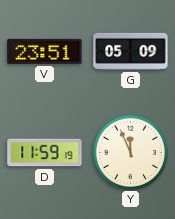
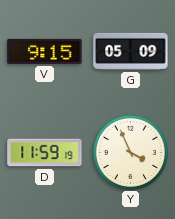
V: 23:51 -> 9:15 (45, 51)
Y: 11:56 -> 3:56 (130, 152)
